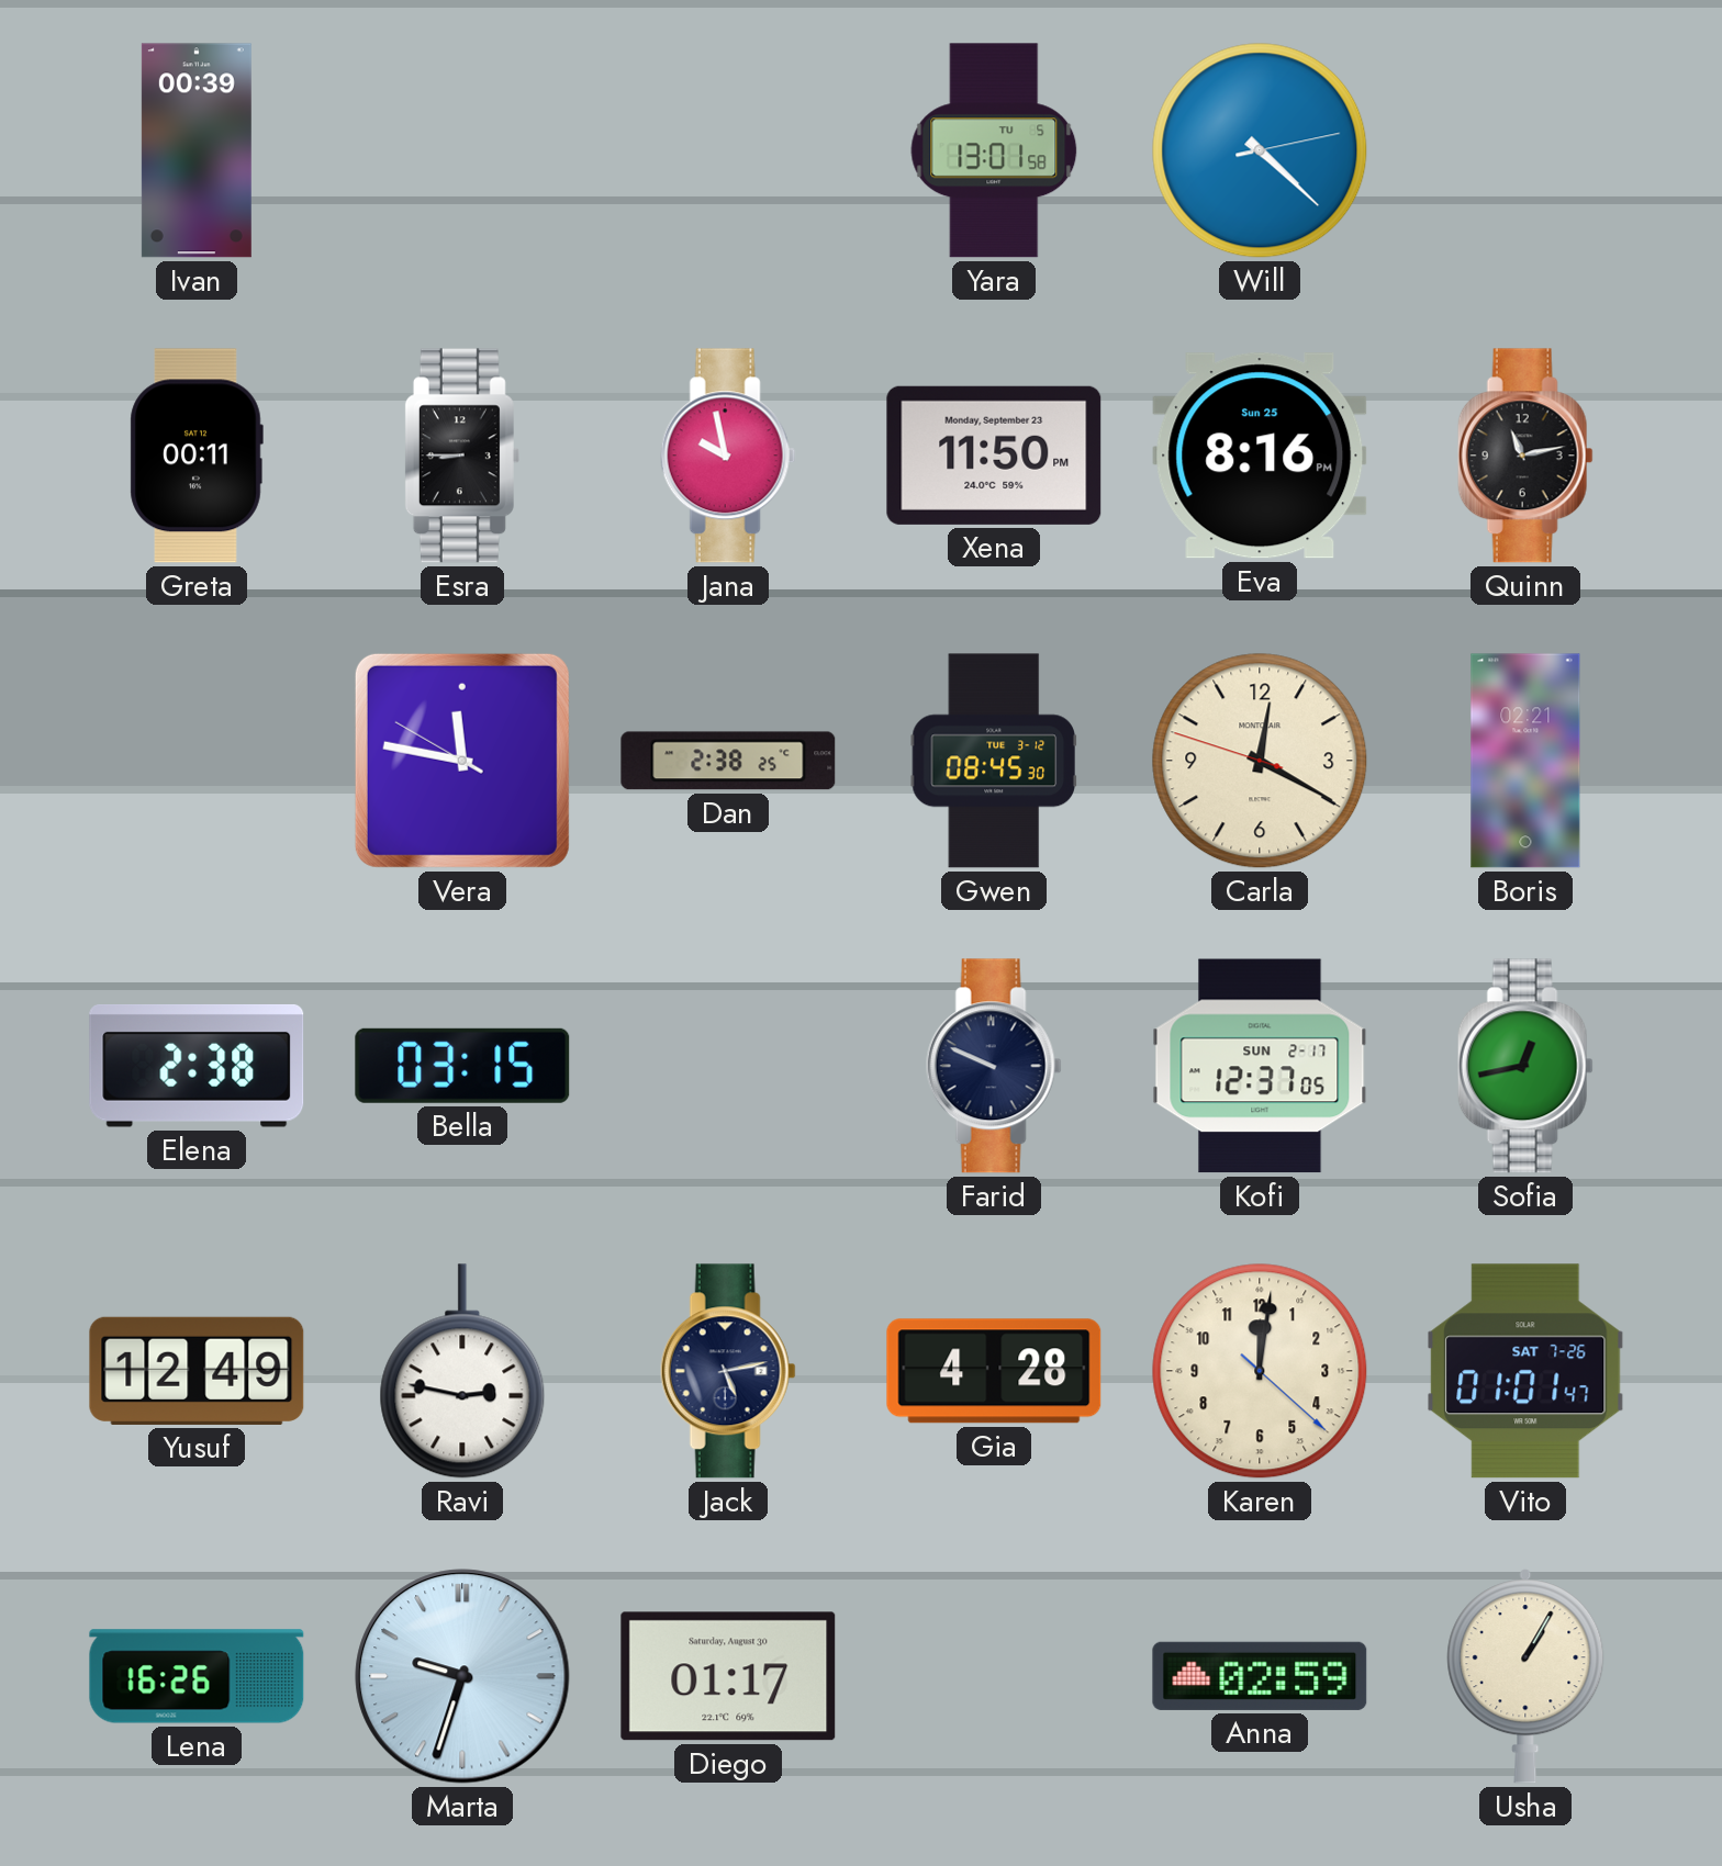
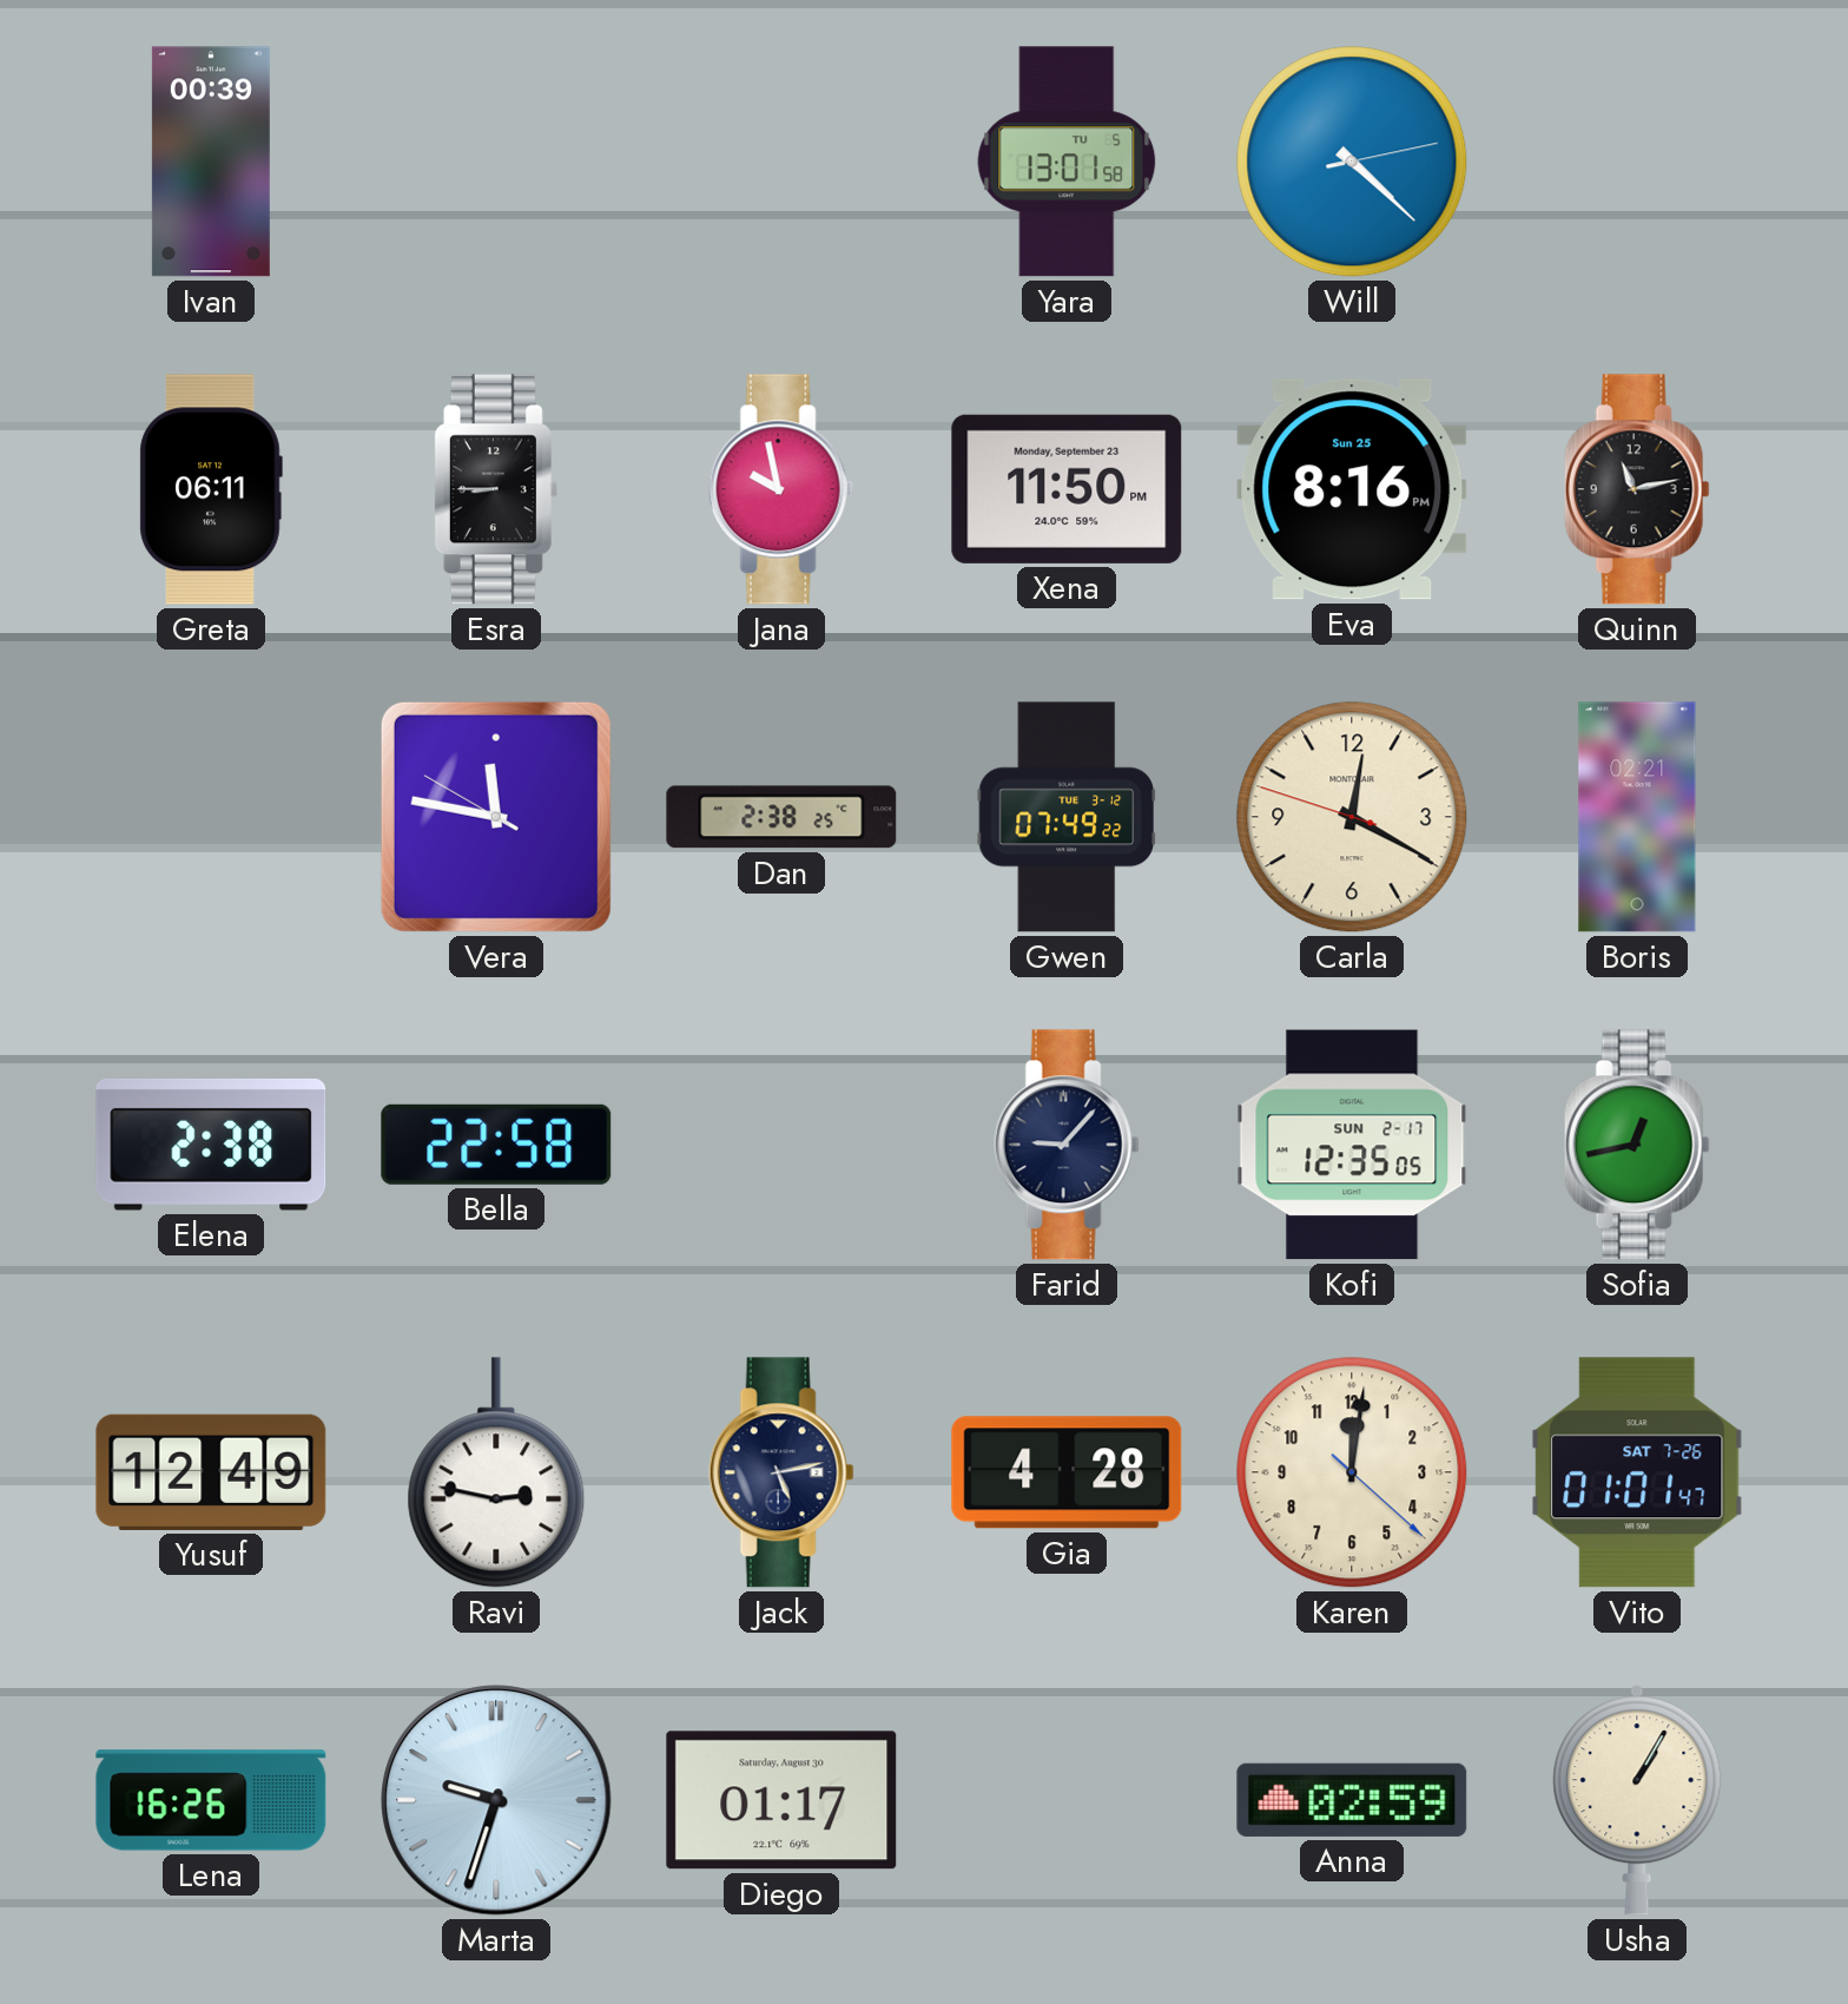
Greta: 00:11 -> 06:11 (211, 489)
Gwen: 08:45 -> 07:49 (1067, 817)
Bella: 03:15 -> 22:58 (496, 1145)
Farid: 9:49 -> 9:07 (1067, 1145)
Kofi: 12:37 -> 12:35 (1352, 1145)
